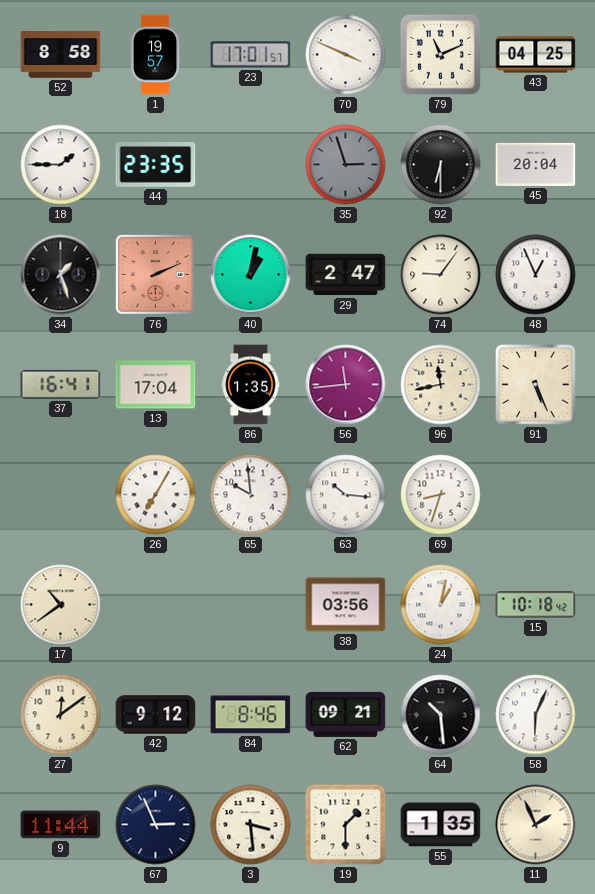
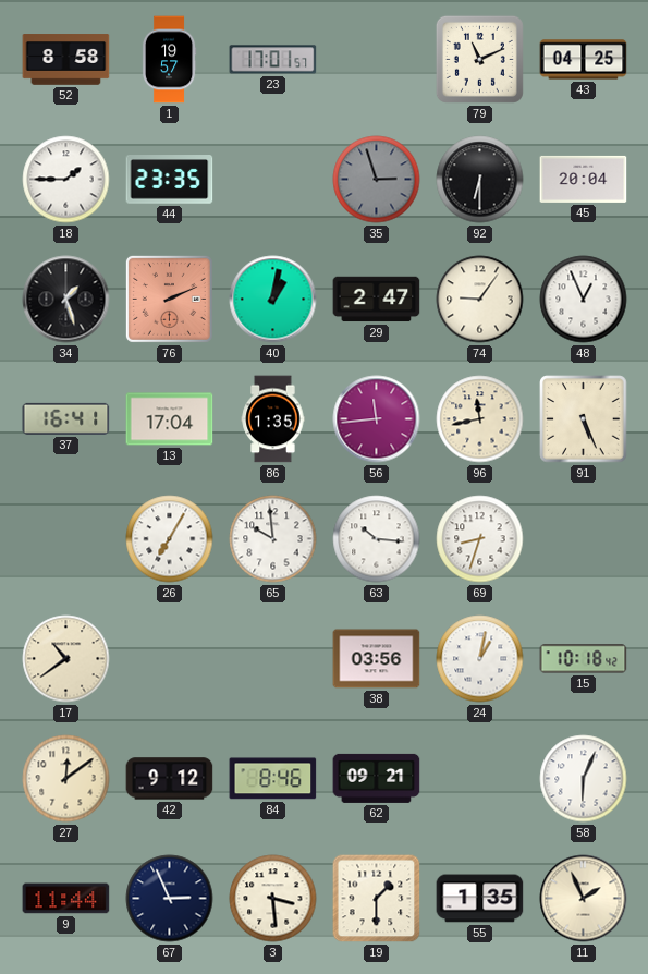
70: 3:49 -> none (346, 55)
64: 10:29 -> none (441, 715)
